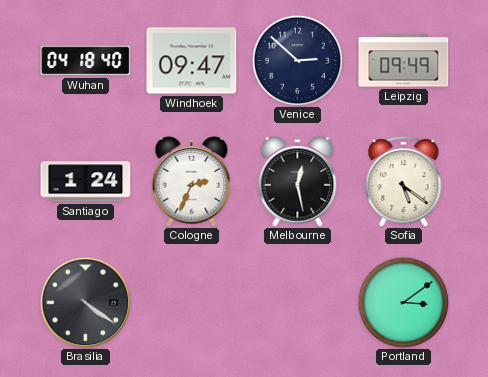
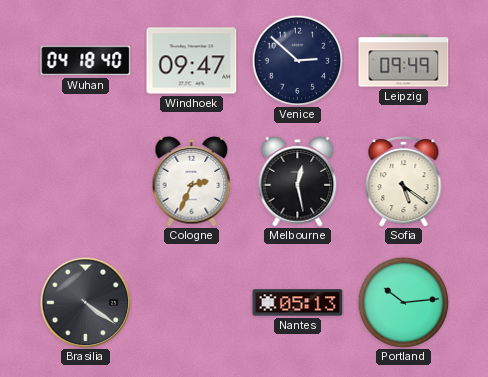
Santiago: 1:24 -> none (86, 182)
Nantes: none -> 05:13 (298, 303)
Portland: 3:09 -> 10:14 (403, 302)
